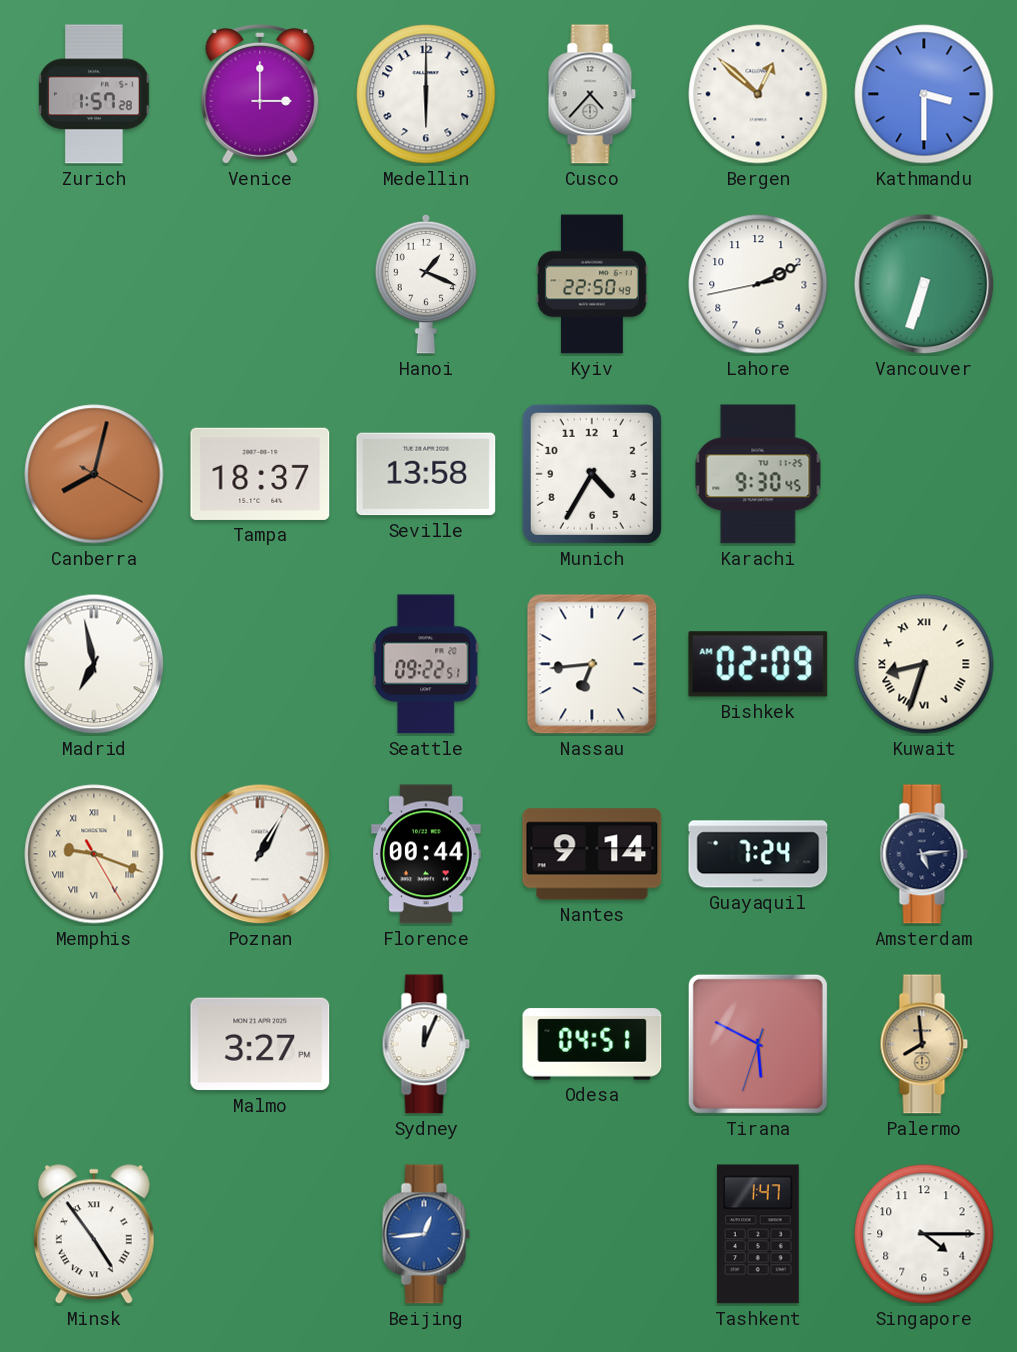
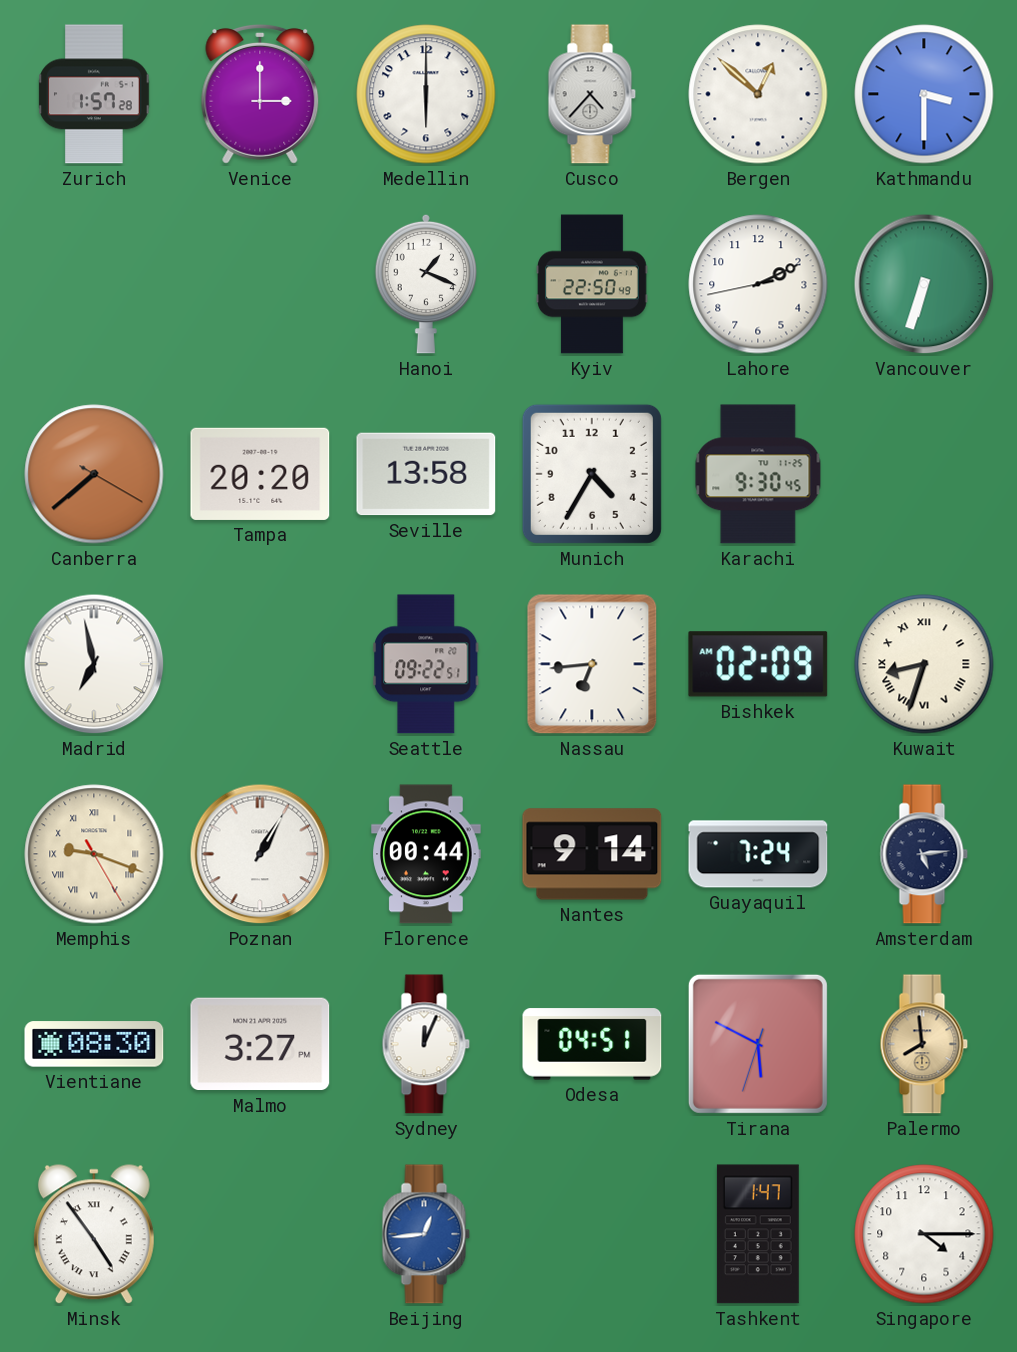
Canberra: 8:02 -> 7:38 (94, 474)
Tampa: 18:37 -> 20:20 (260, 474)
Vientiane: none -> 08:30 (94, 1044)
